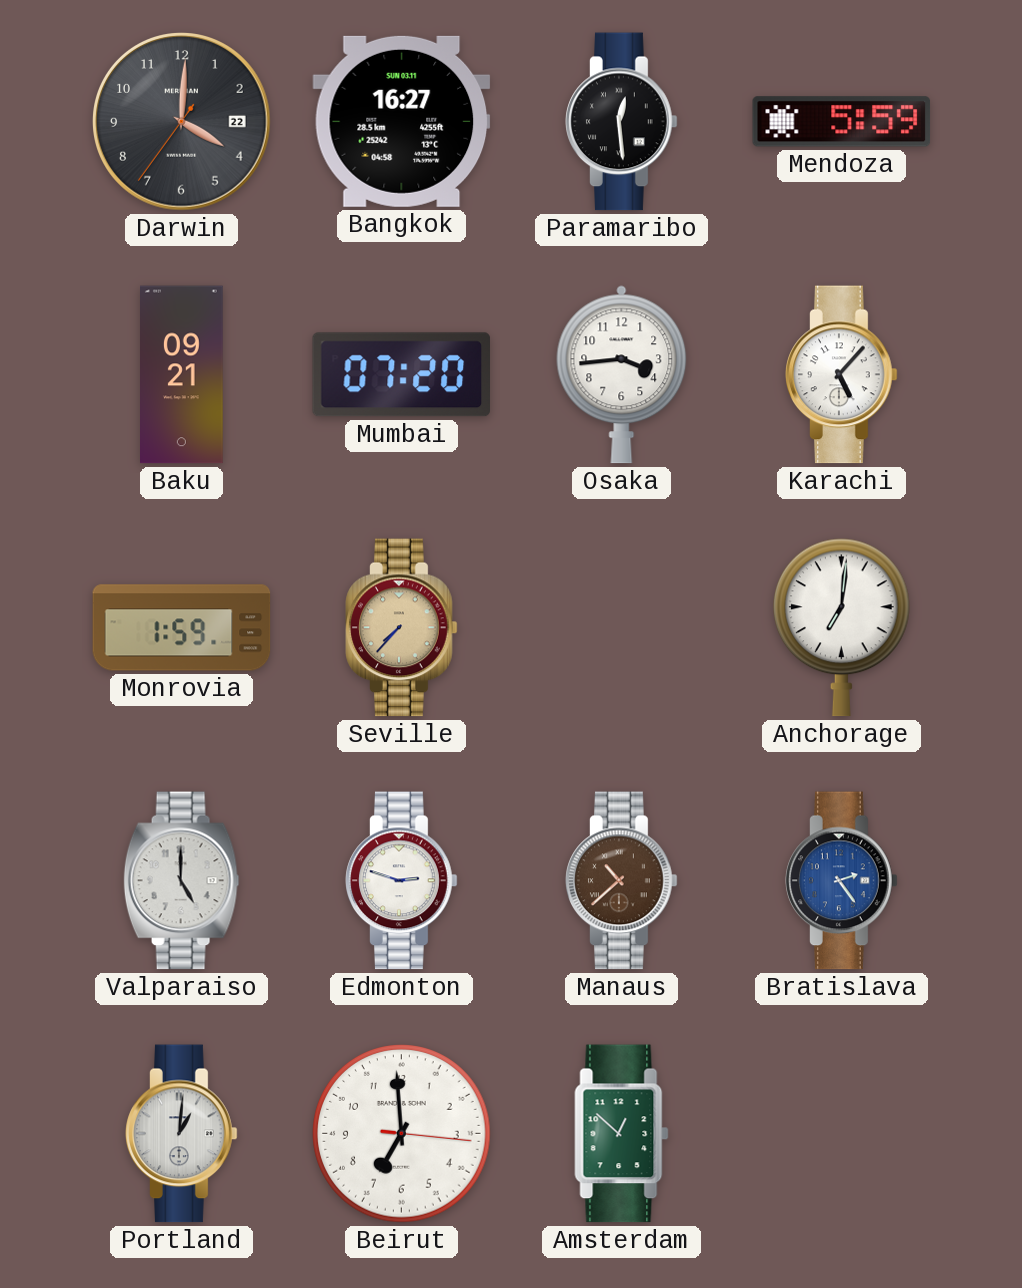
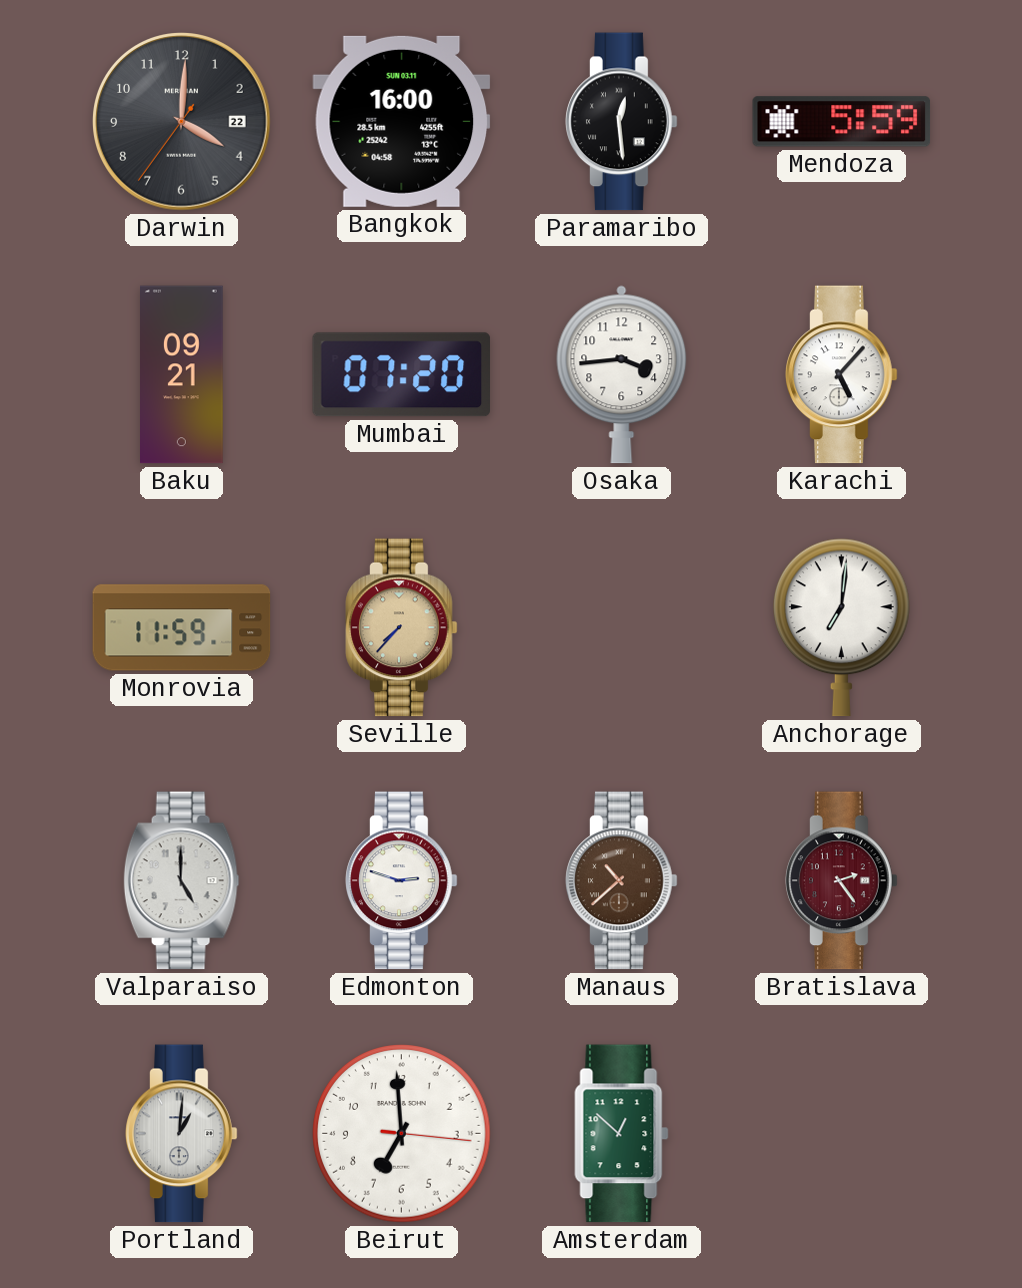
Bangkok: 16:27 -> 16:00 (402, 121)
Monrovia: 1:59 -> 11:59 (182, 628)
Bratislava dial: blue -> burgundy (842, 881)
